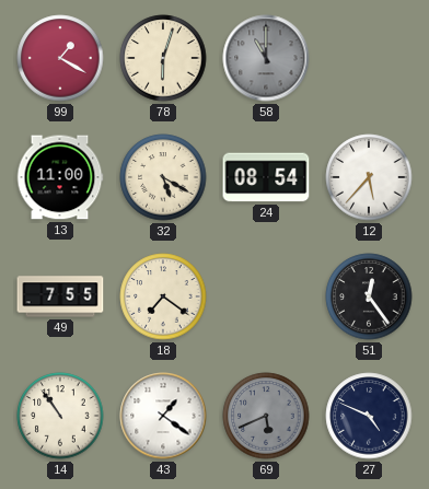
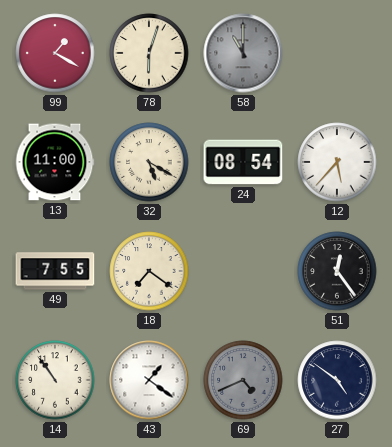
69: 5:41 -> 4:41 (243, 380)
27: 4:49 -> 4:51 (337, 380)
